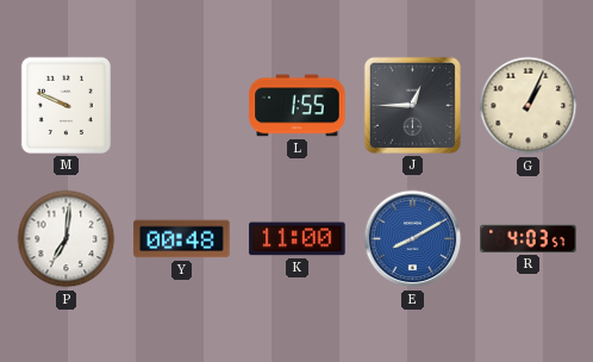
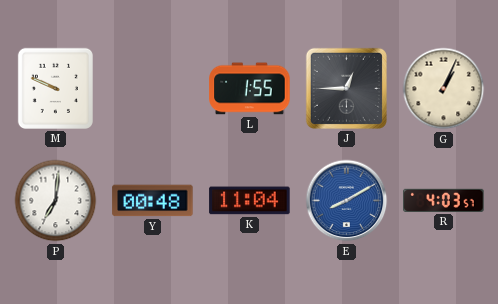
K: 11:00 -> 11:04 (250, 201)
